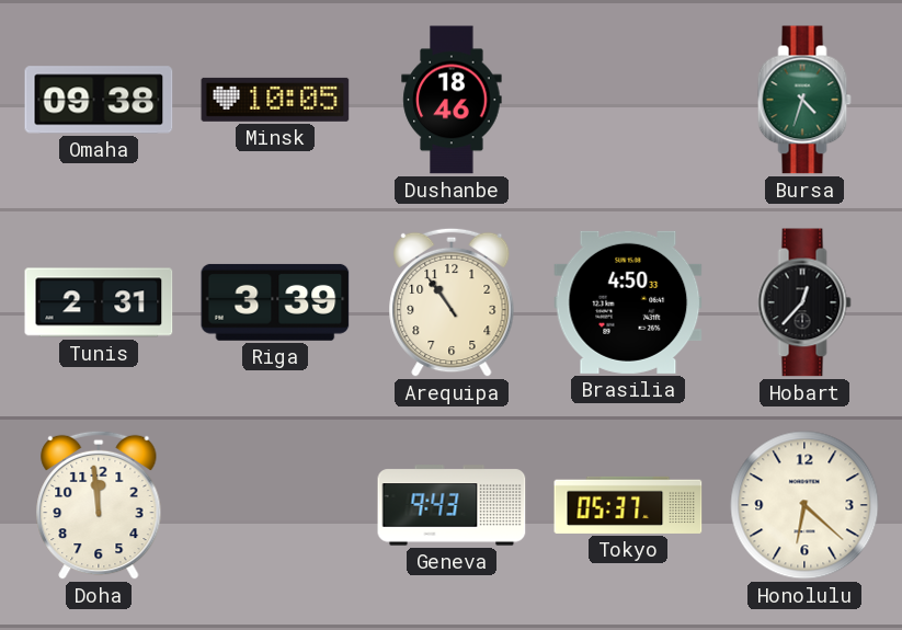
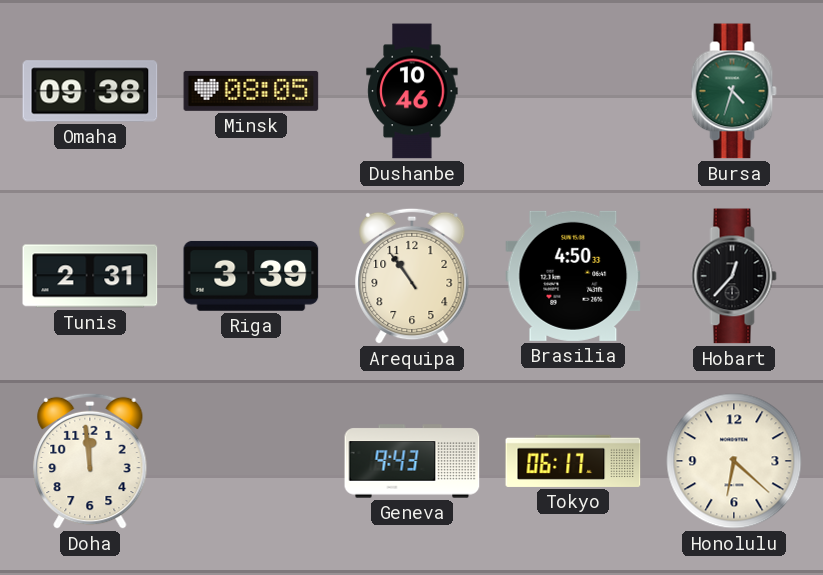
Minsk: 10:05 -> 08:05 (251, 91)
Dushanbe: 18:46 -> 10:46 (412, 91)
Tokyo: 05:37 -> 06:17 (573, 461)
